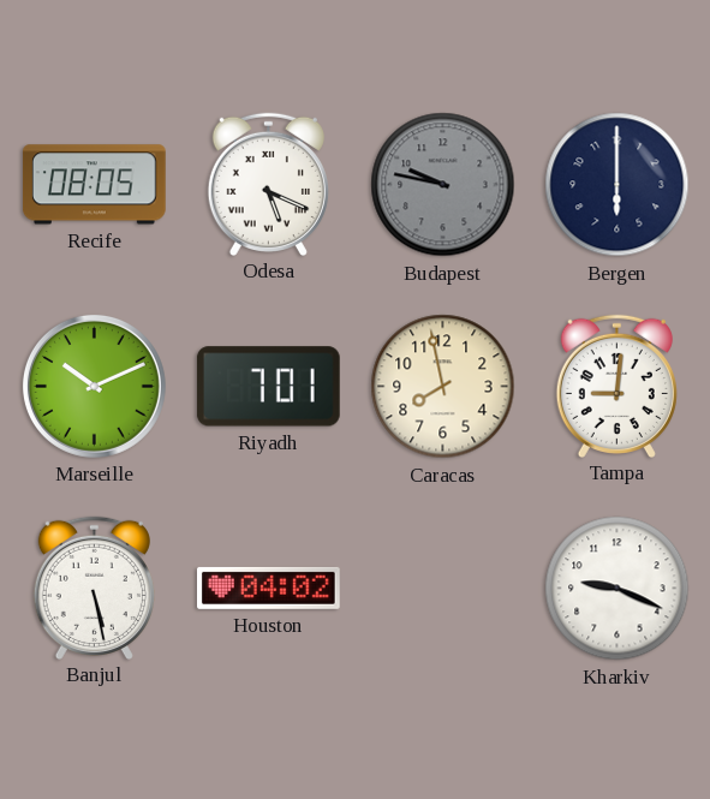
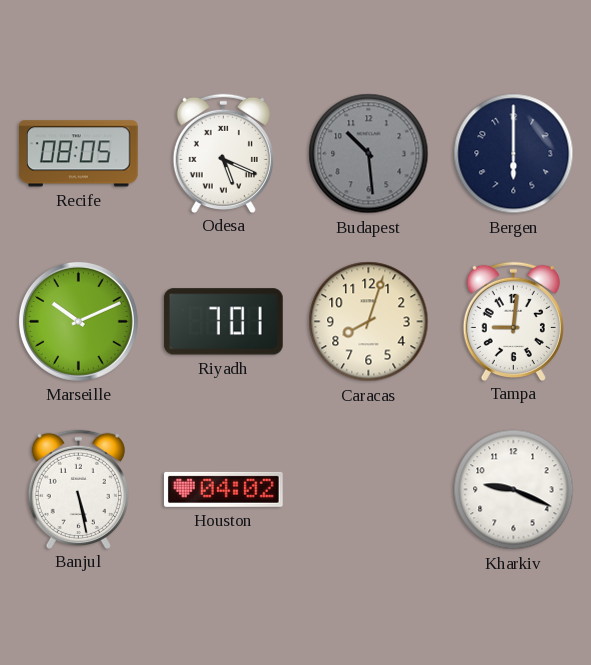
Budapest: 9:47 -> 10:29 (369, 154)
Caracas: 7:58 -> 8:03 (369, 322)
